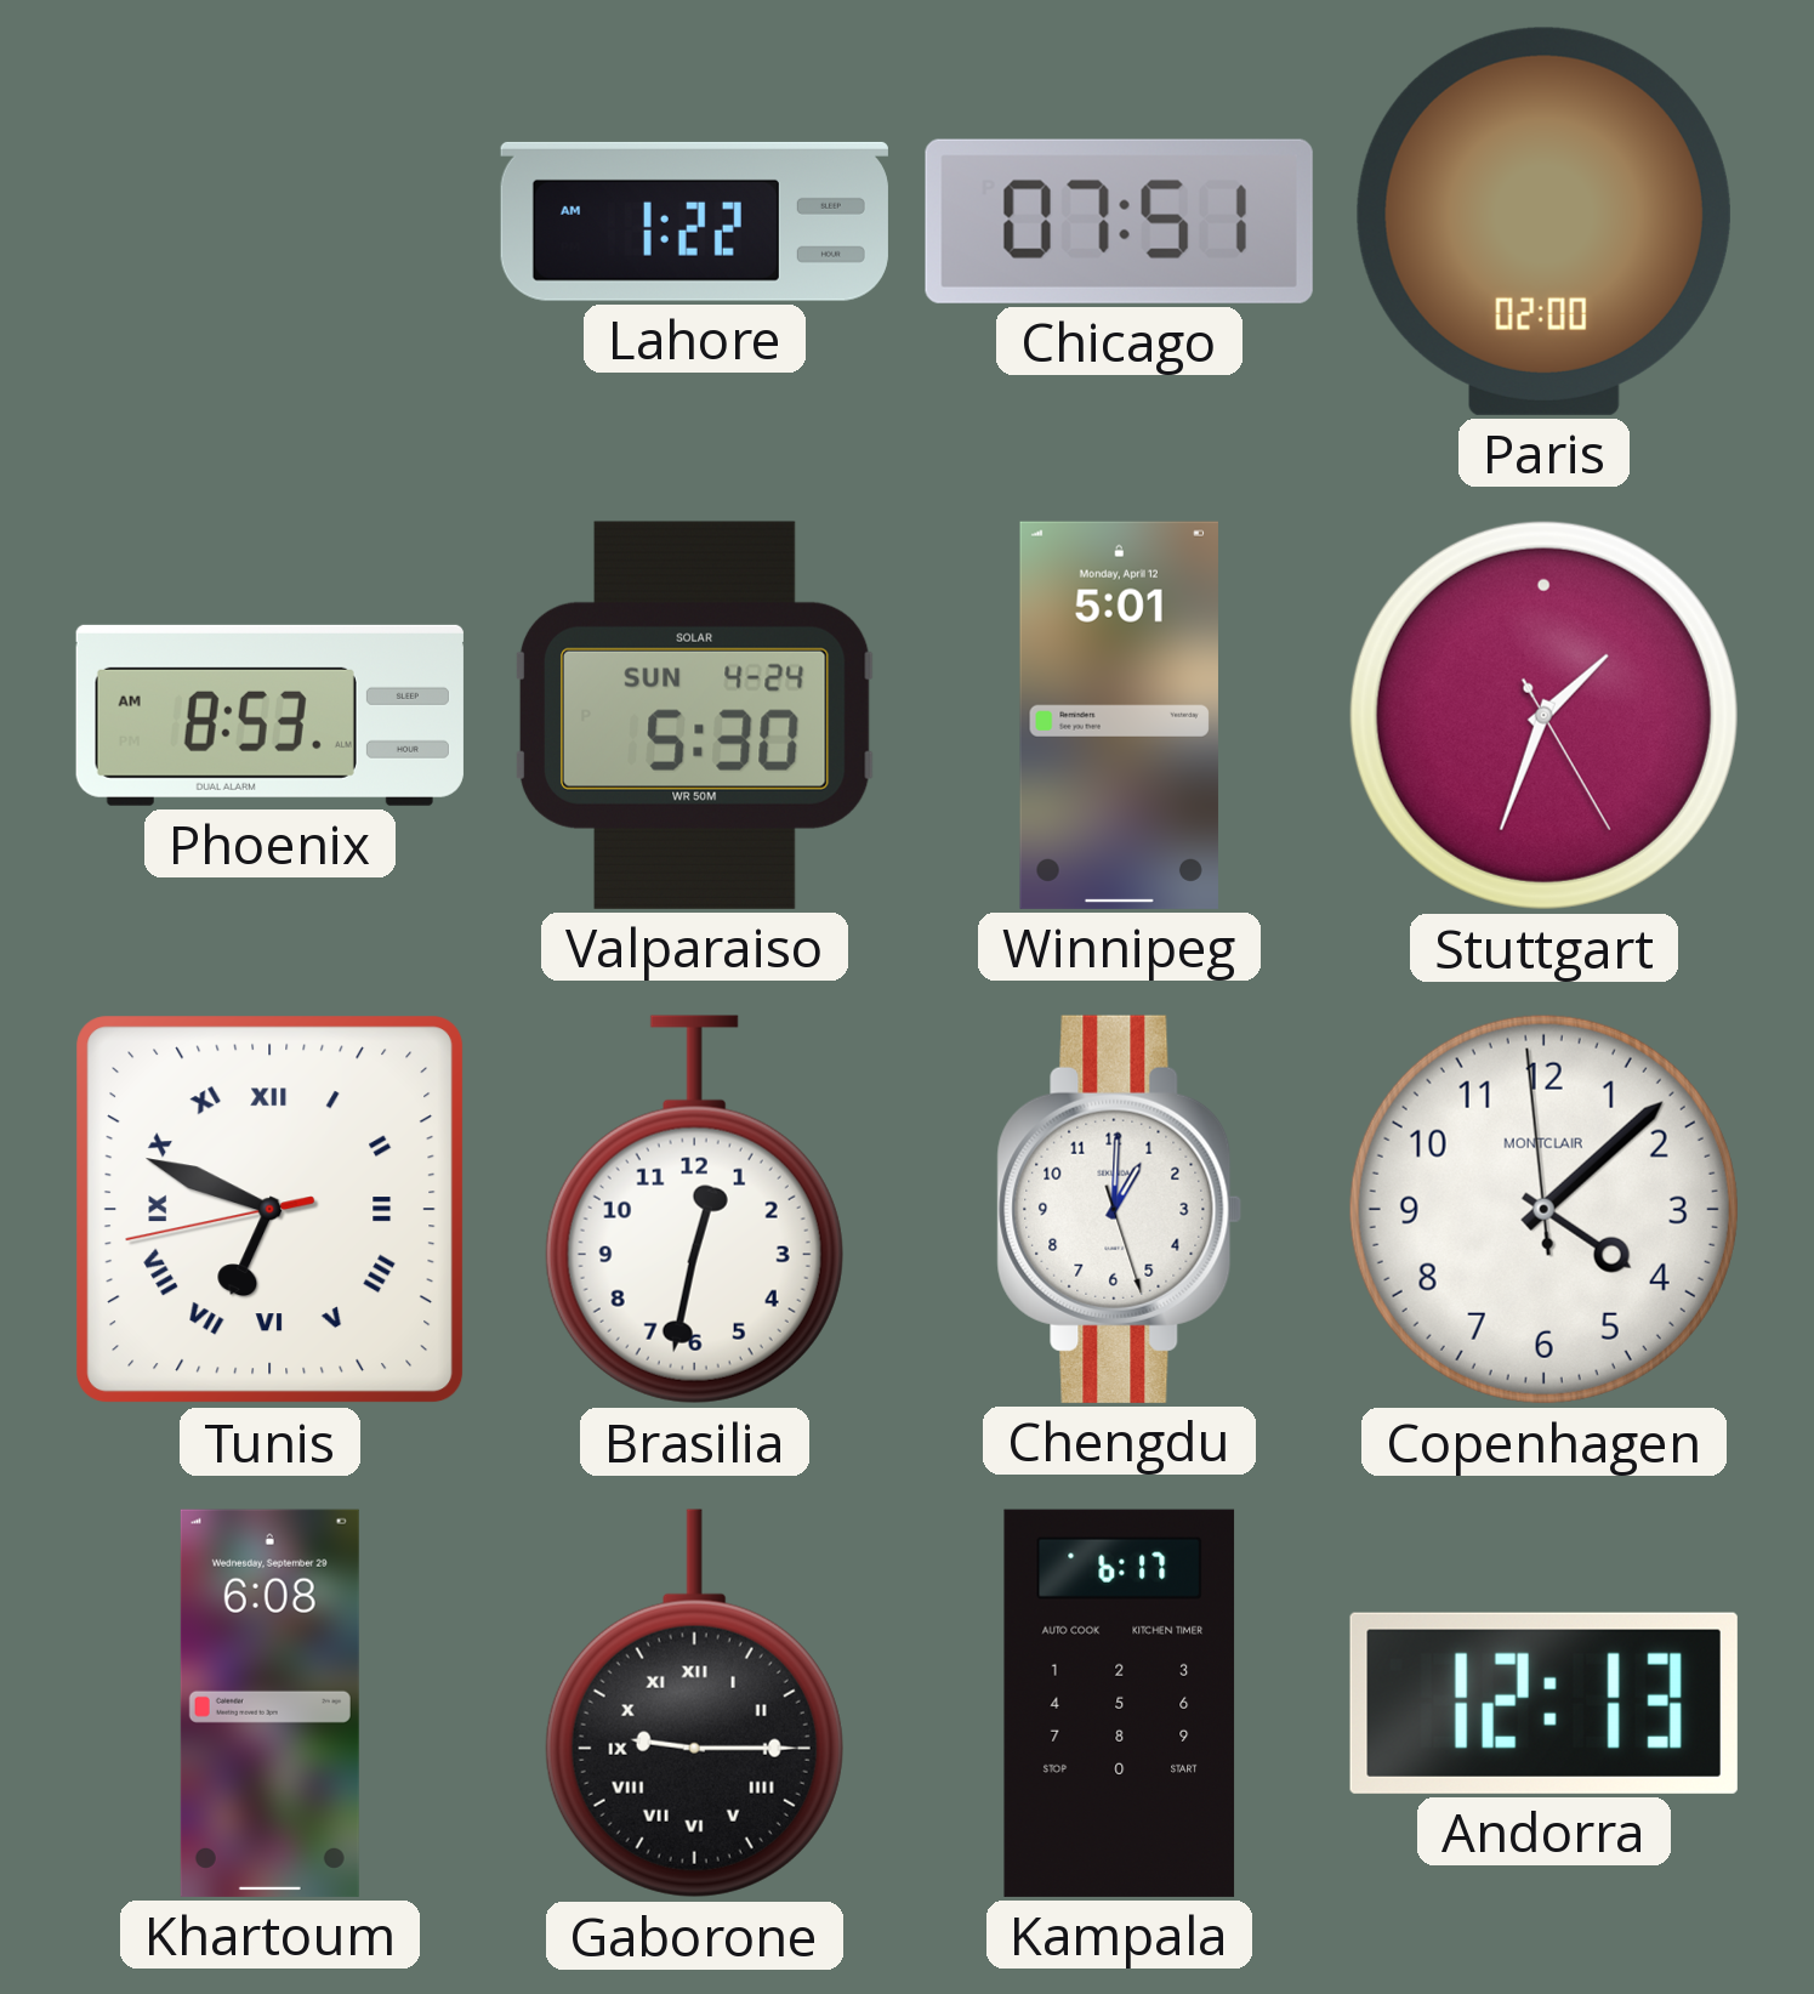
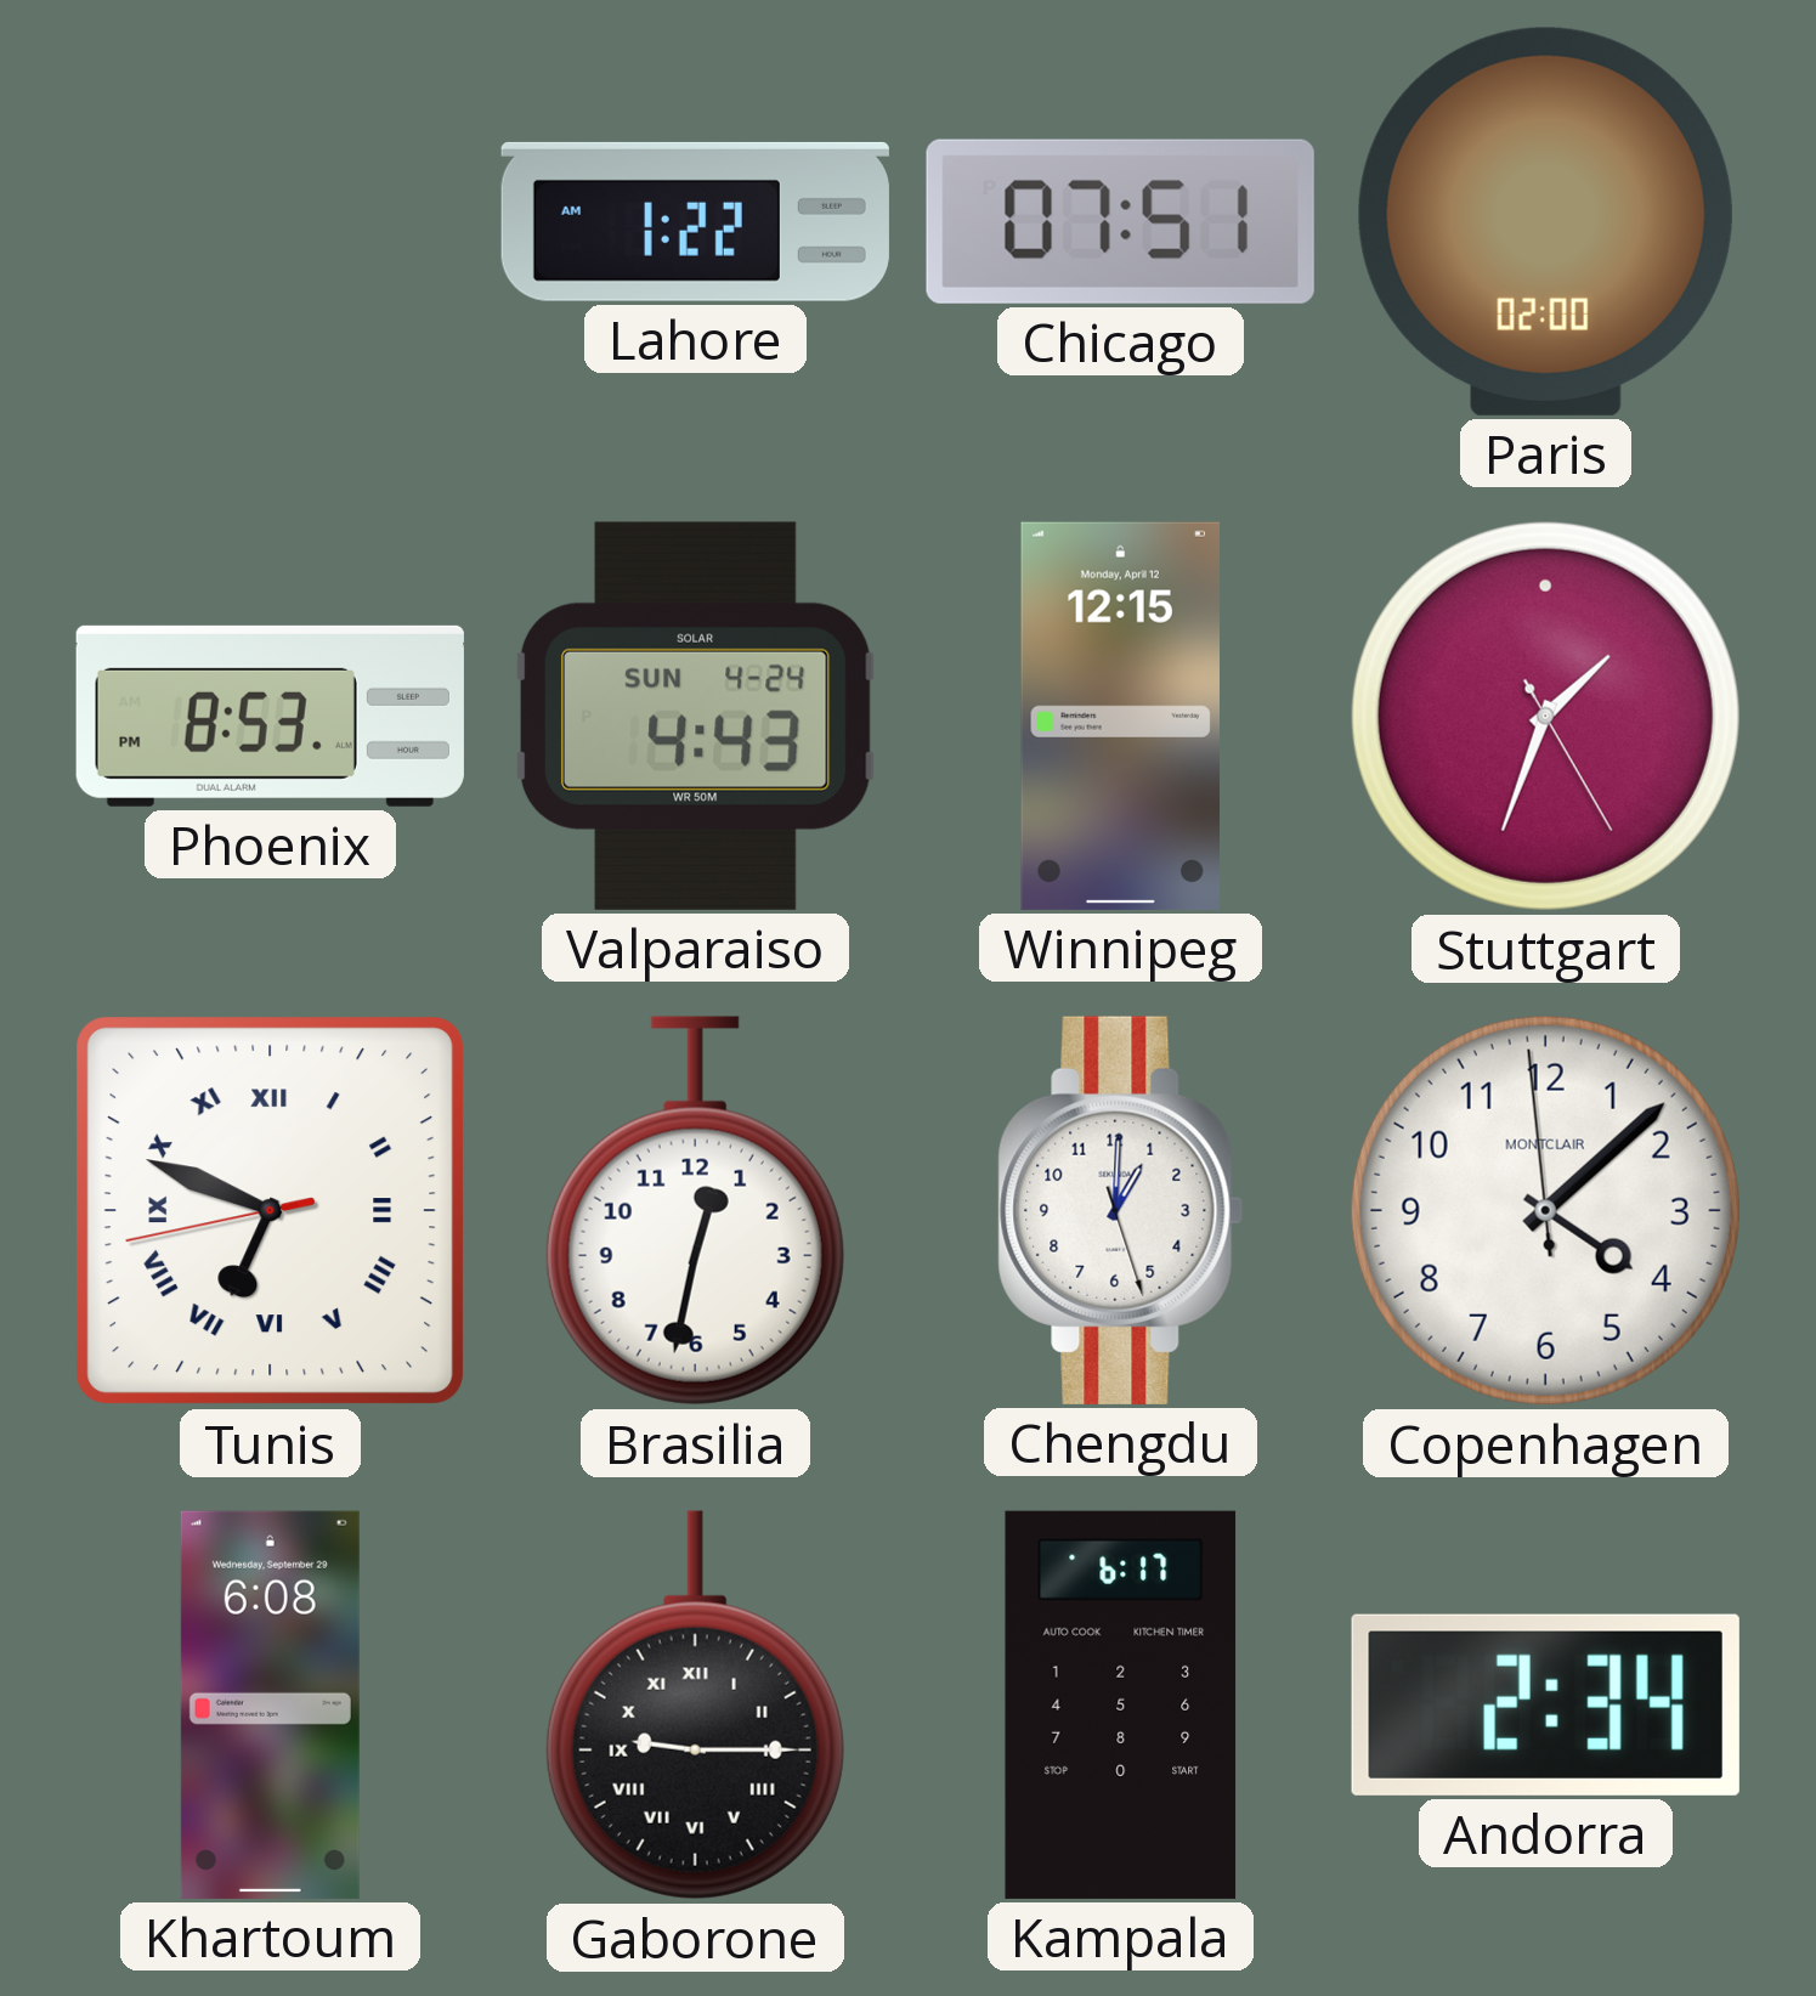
Phoenix: 8:53 AM -> 8:53 PM (270, 716)
Valparaiso: 5:30 -> 4:43 (695, 716)
Winnipeg: 5:01 -> 12:15 (1120, 716)
Andorra: 12:13 -> 2:34 (1545, 1704)
